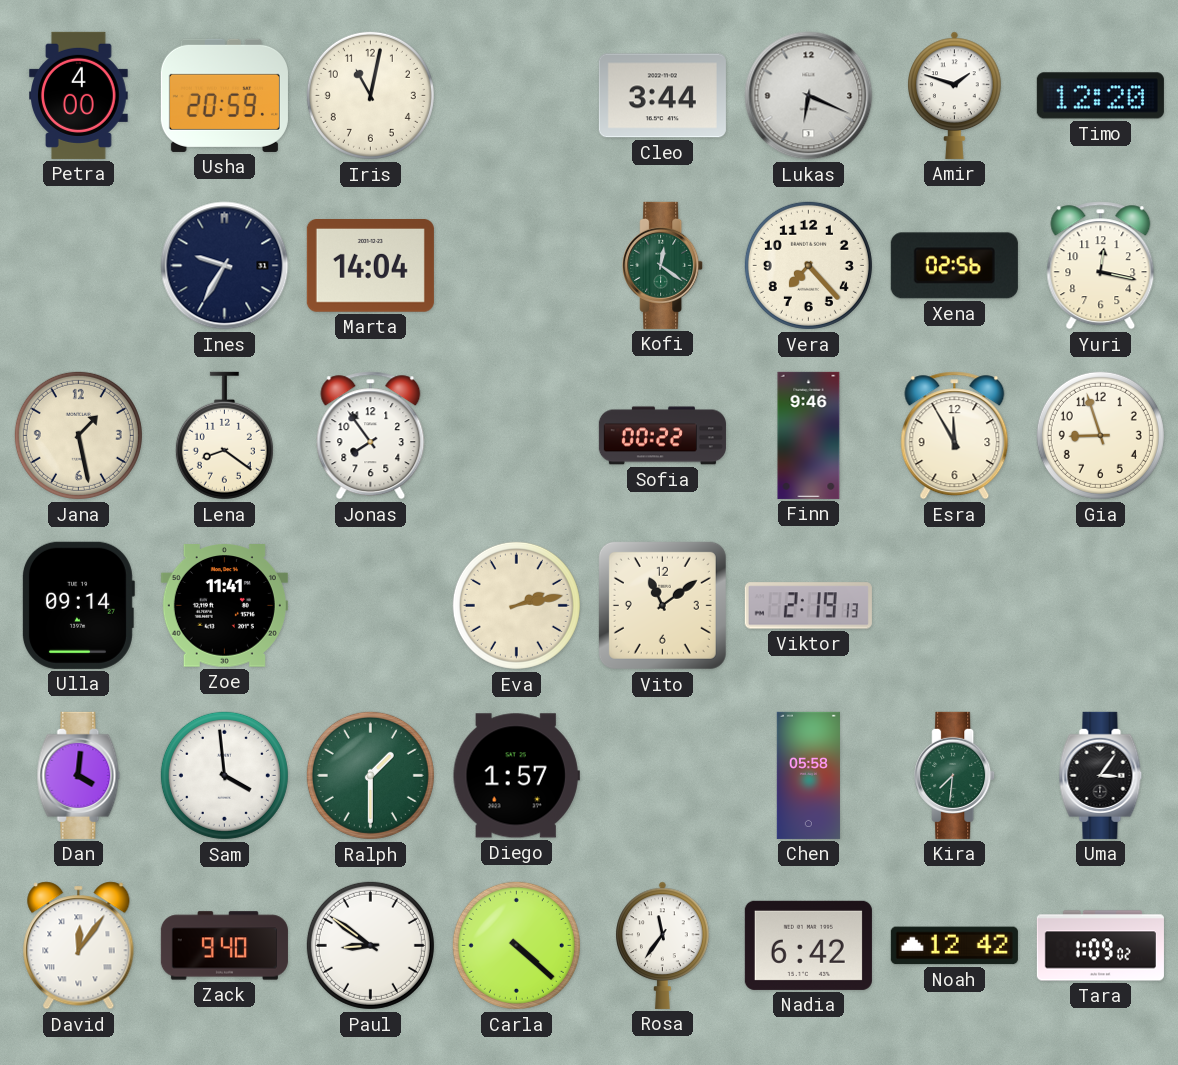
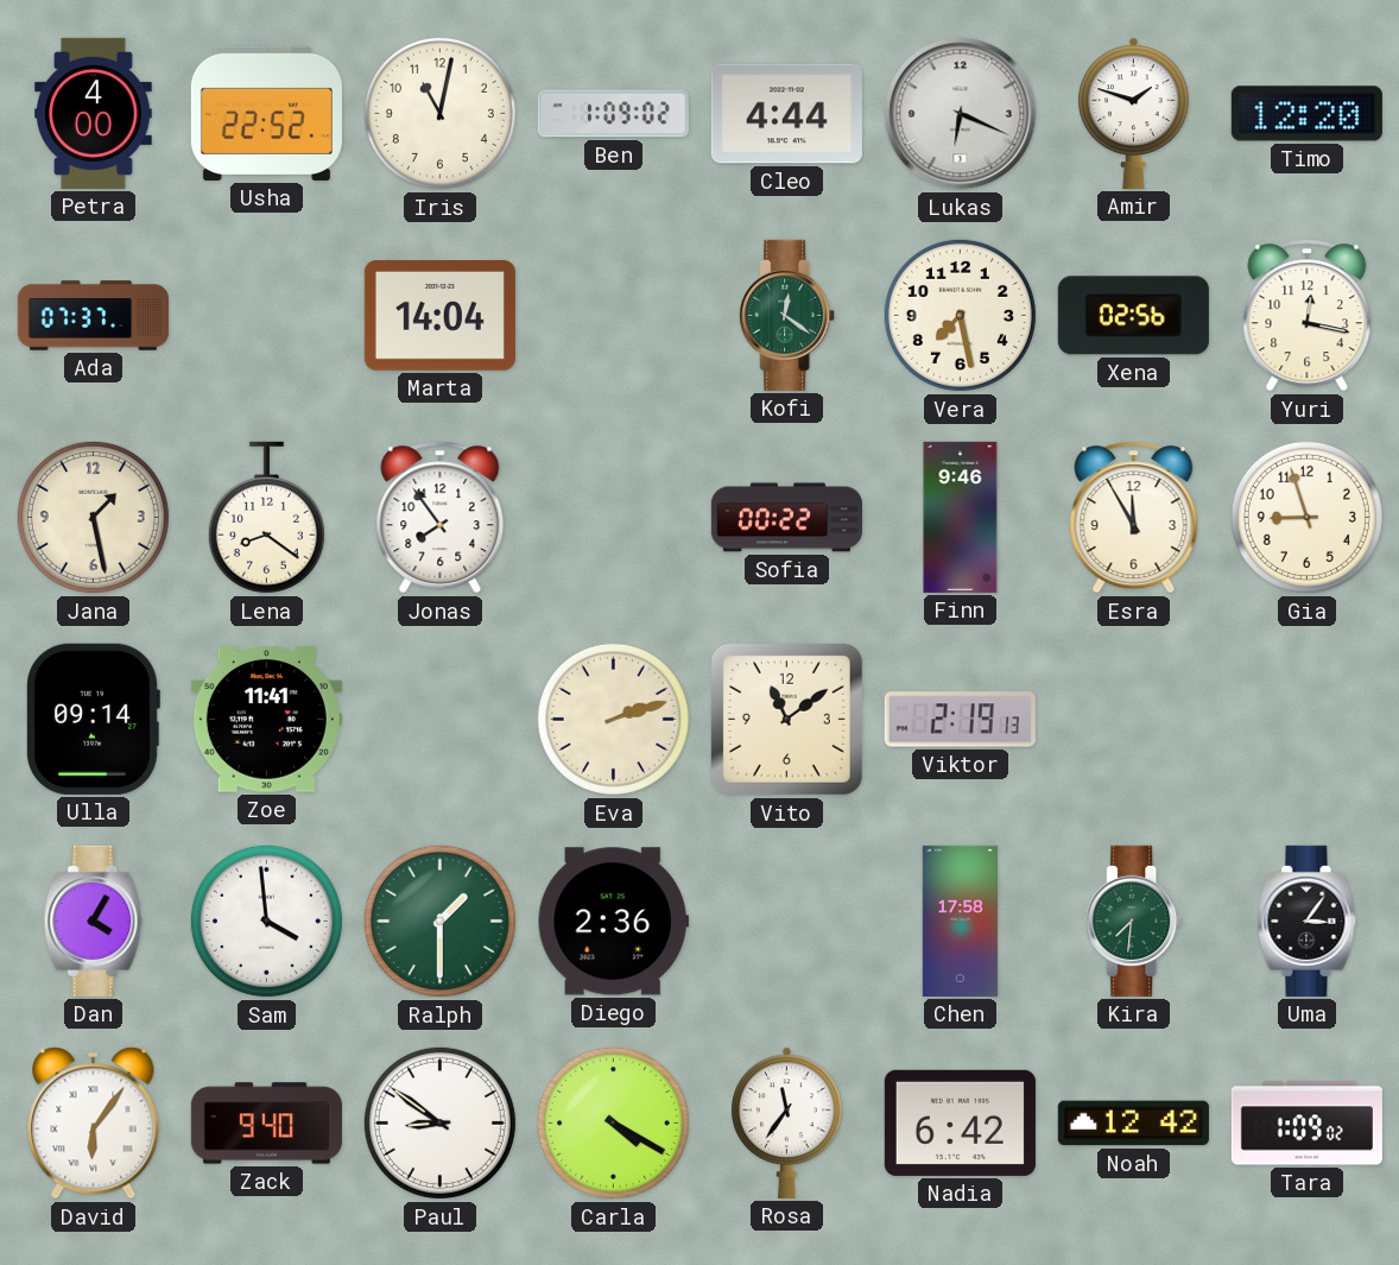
Usha: 20:59 -> 22:52 (266, 113)
Ben: none -> 1:09 (613, 114)
Cleo: 3:44 -> 4:44 (786, 114)
Ada: none -> 07:37 (93, 316)
Ines: 9:35 -> none (225, 266)
Vera: 7:23 -> 7:28 (960, 315)
Eva: 2:13 -> 2:12 (613, 719)
Dan: 4:01 -> 4:05 (94, 921)
Diego: 1:57 -> 2:36 (613, 922)
Chen: 05:58 -> 17:58 (960, 921)
David: 12:06 -> 6:06 (94, 1124)
Carla: 4:22 -> 4:20 (613, 1122)
